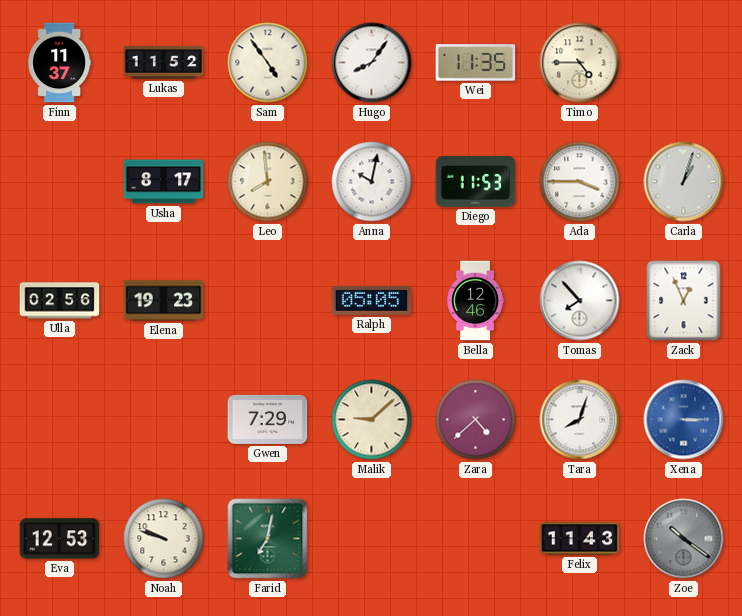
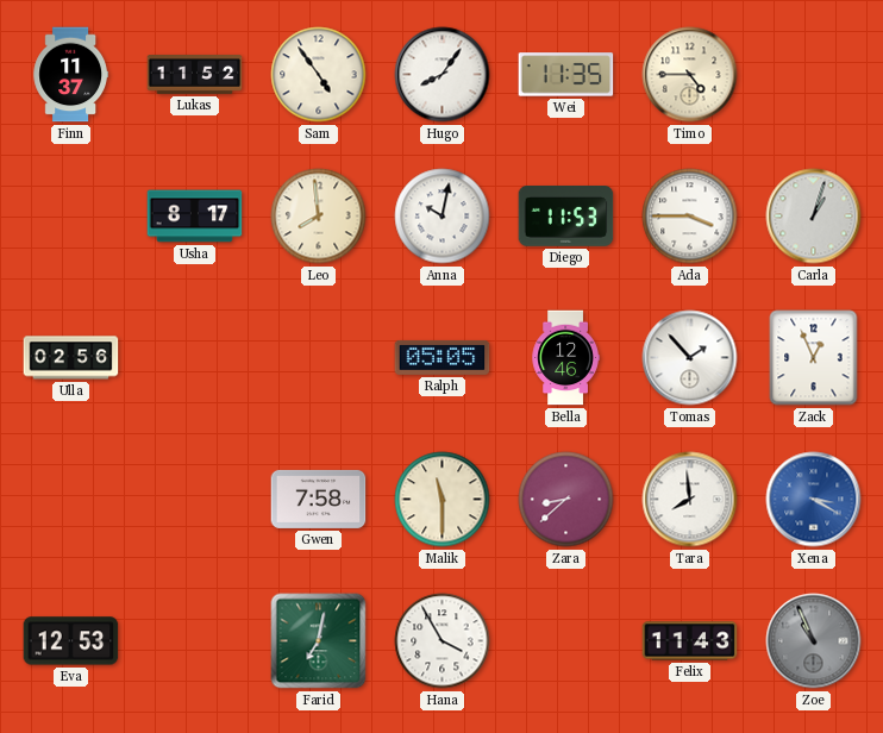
Elena: 19:23 -> none (164, 301)
Tomas: 7:53 -> 1:53 (690, 358)
Gwen: 7:29 -> 7:58 (319, 499)
Malik: 9:08 -> 11:30 (443, 500)
Zara: 4:38 -> 8:38 (566, 500)
Tara: 8:03 -> 7:59 (690, 500)
Xena: 3:15 -> 3:20 (814, 500)
Noah: 9:48 -> none (164, 539)
Hana: none -> 3:55 (443, 641)
Zoe: 10:21 -> 10:56 (814, 641)
